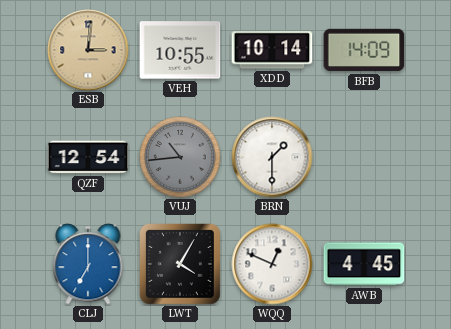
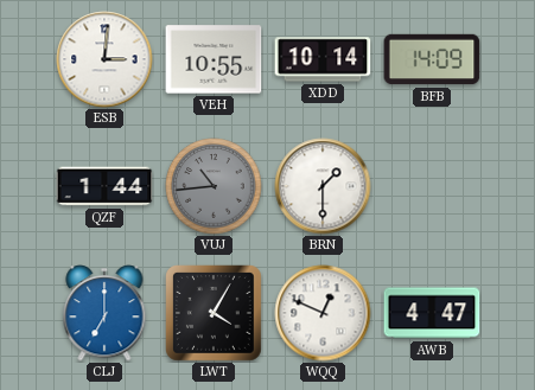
ESB dial: champagne -> white (104, 59)
QZF: 12:54 -> 1:44 (104, 186)
AWB: 4:45 -> 4:47 (432, 313)
